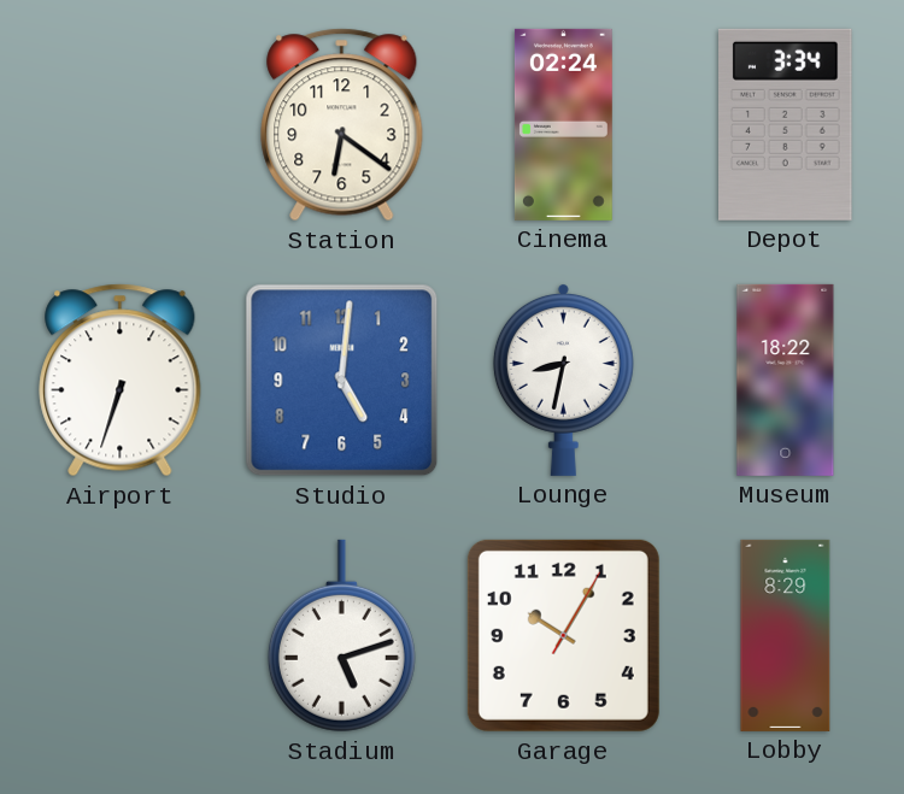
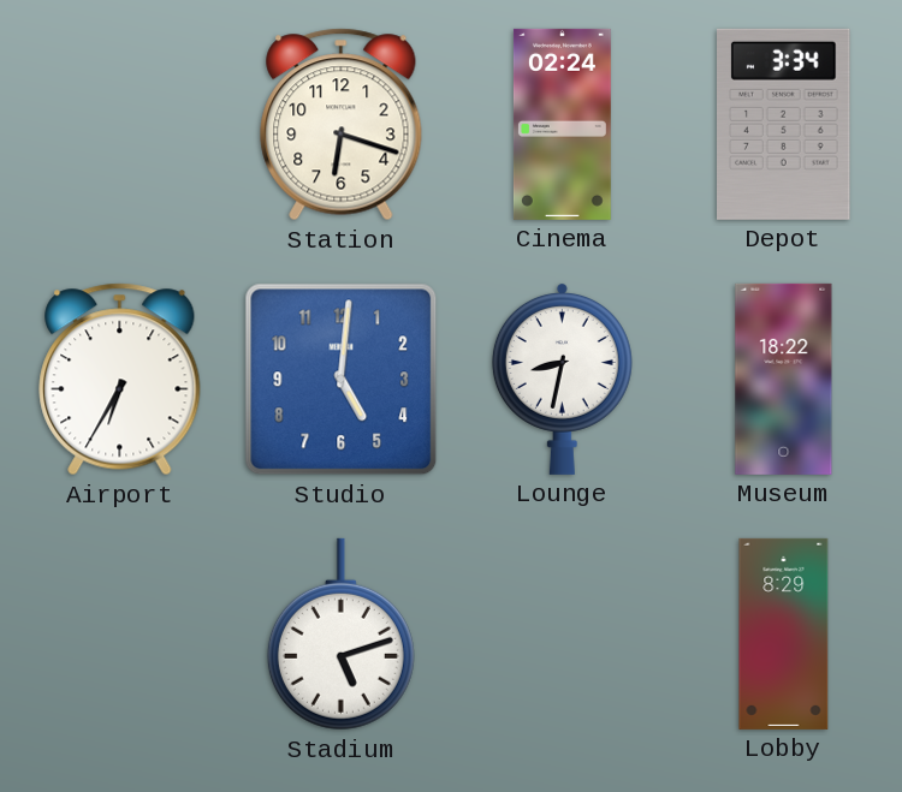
Station: 6:21 -> 6:18 (342, 125)
Airport: 6:33 -> 6:35 (120, 380)
Garage: 10:05 -> none (563, 635)
